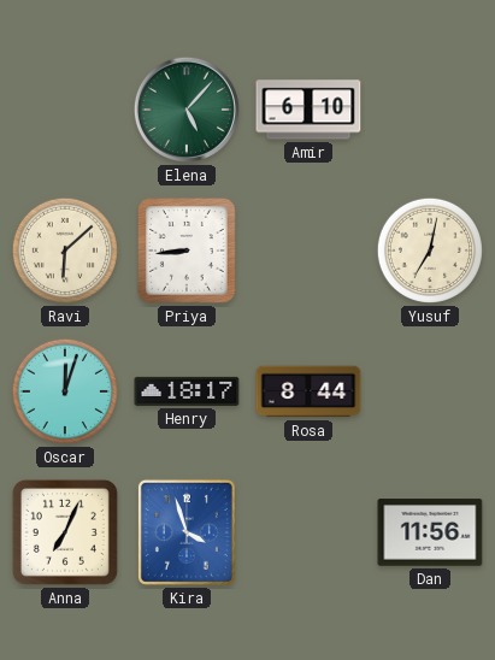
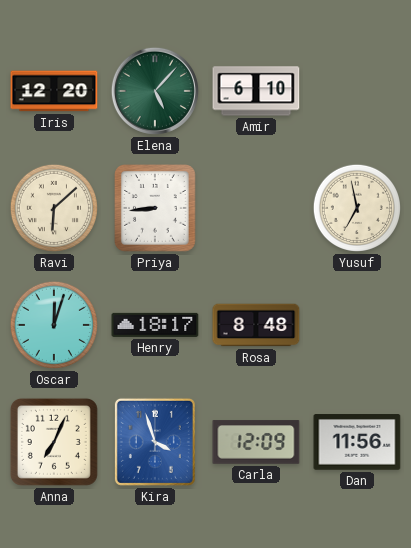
Iris: none -> 12:20 (54, 91)
Yusuf: 7:02 -> 6:58 (357, 208)
Rosa: 8:44 -> 8:48 (256, 325)
Carla: none -> 12:09 (256, 442)
